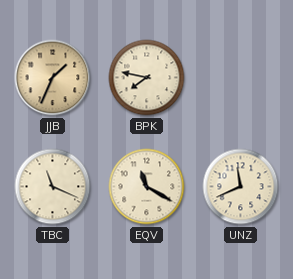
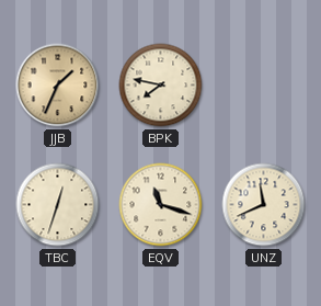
TBC: 11:19 -> 12:33 (58, 205)
EQV: 11:20 -> 11:18 (161, 205)
